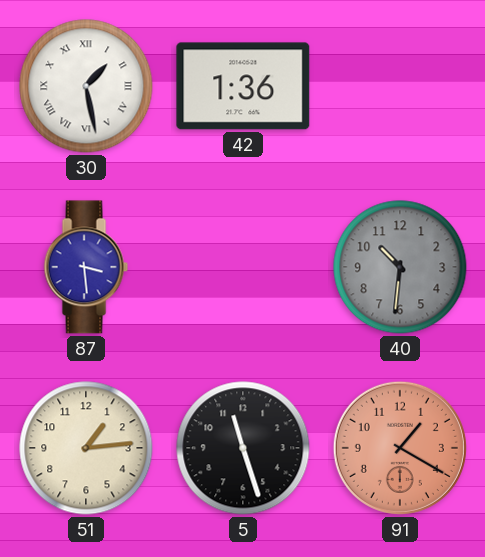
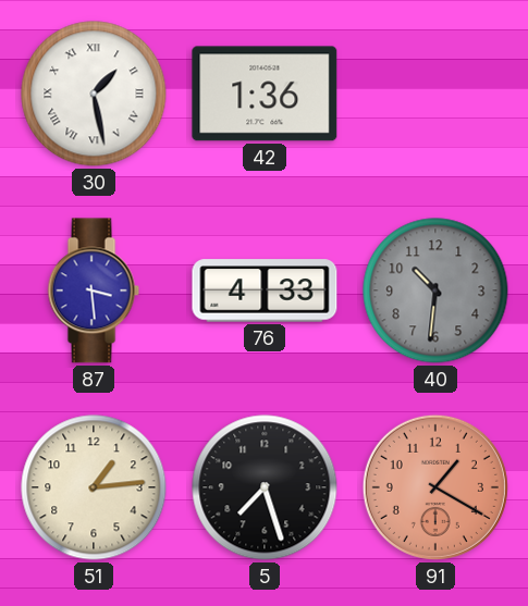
76: none -> 4:33 (265, 290)
5: 11:27 -> 7:27 (265, 487)
